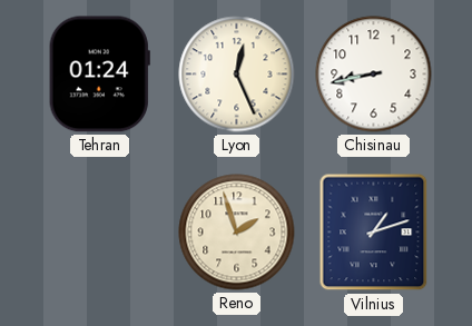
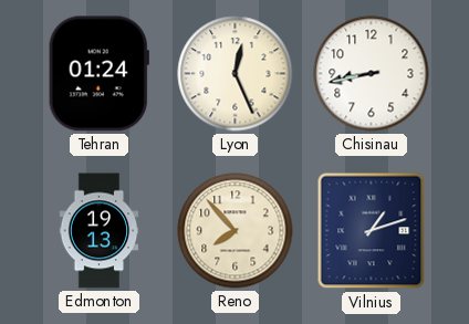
Edmonton: none -> 19:13 (100, 231)
Reno: 1:57 -> 7:53 (236, 231)
